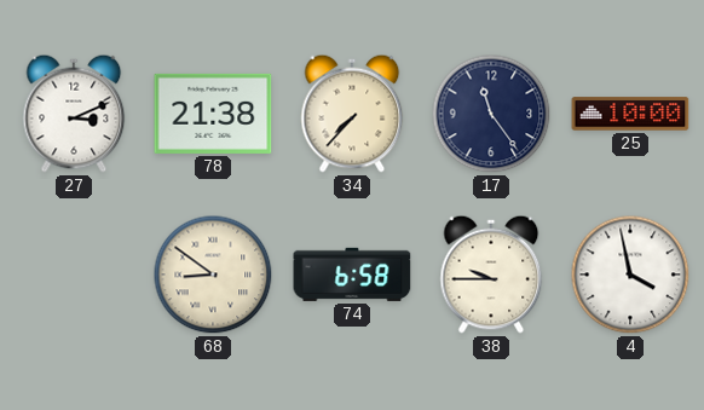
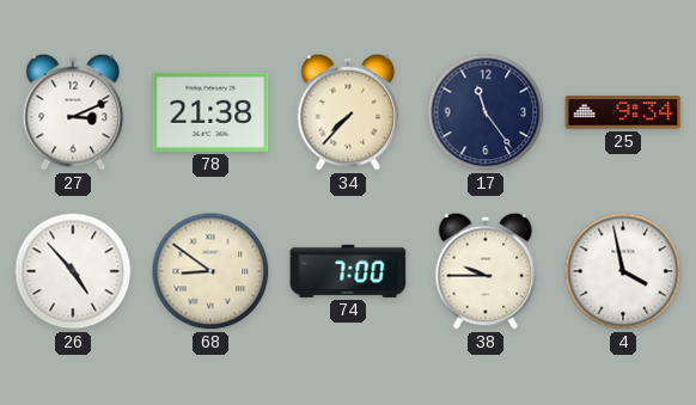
25: 10:00 -> 9:34 (623, 112)
26: none -> 4:53 (73, 271)
74: 6:58 -> 7:00 (348, 271)
